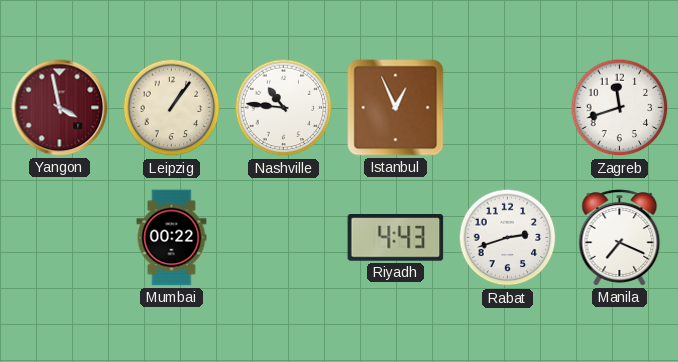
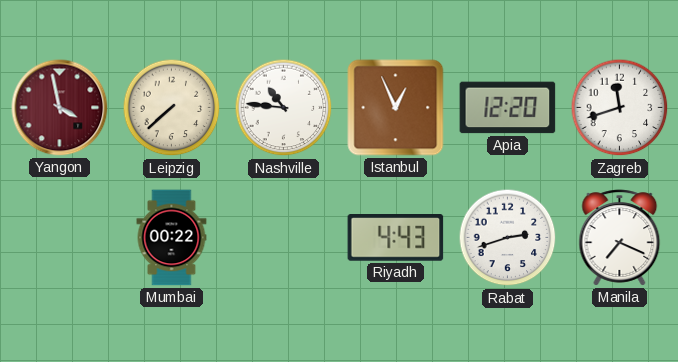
Leipzig: 1:06 -> 7:38 (172, 108)
Apia: none -> 12:20 (508, 108)
